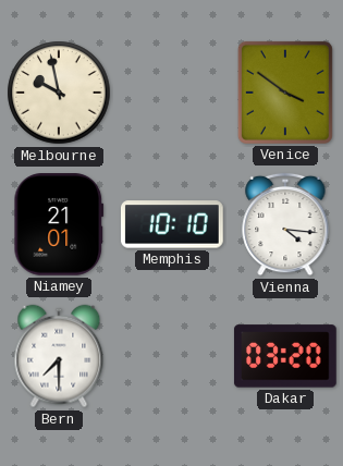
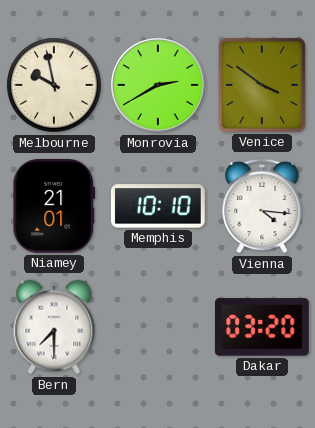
Monrovia: none -> 2:40 (158, 85)
